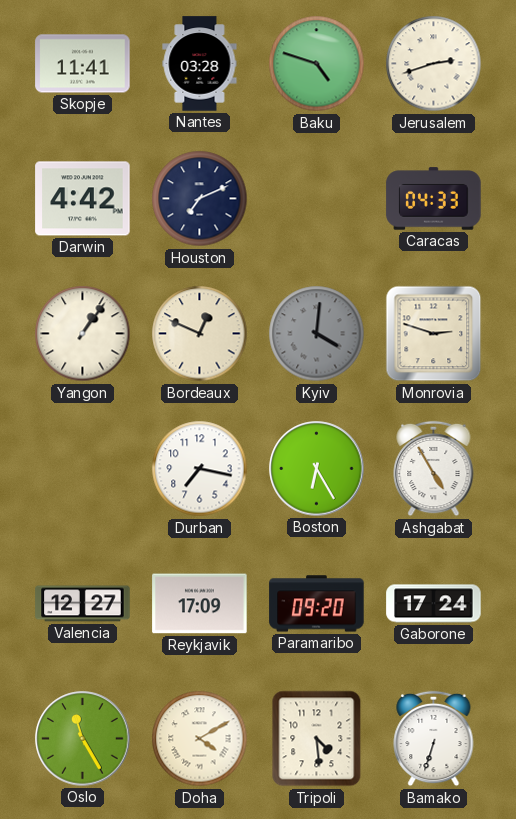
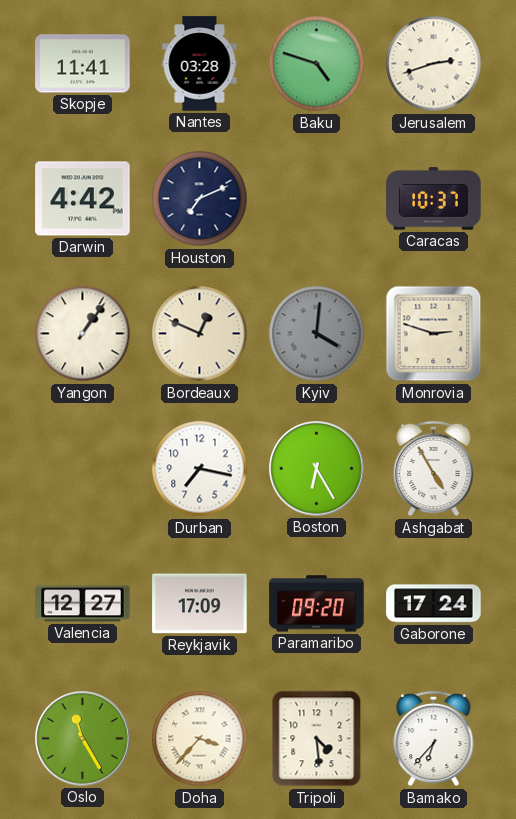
Caracas: 04:33 -> 10:37 (434, 199)
Doha: 4:10 -> 3:37 (200, 739)
Bamako: 6:33 -> 6:37 (434, 739)
